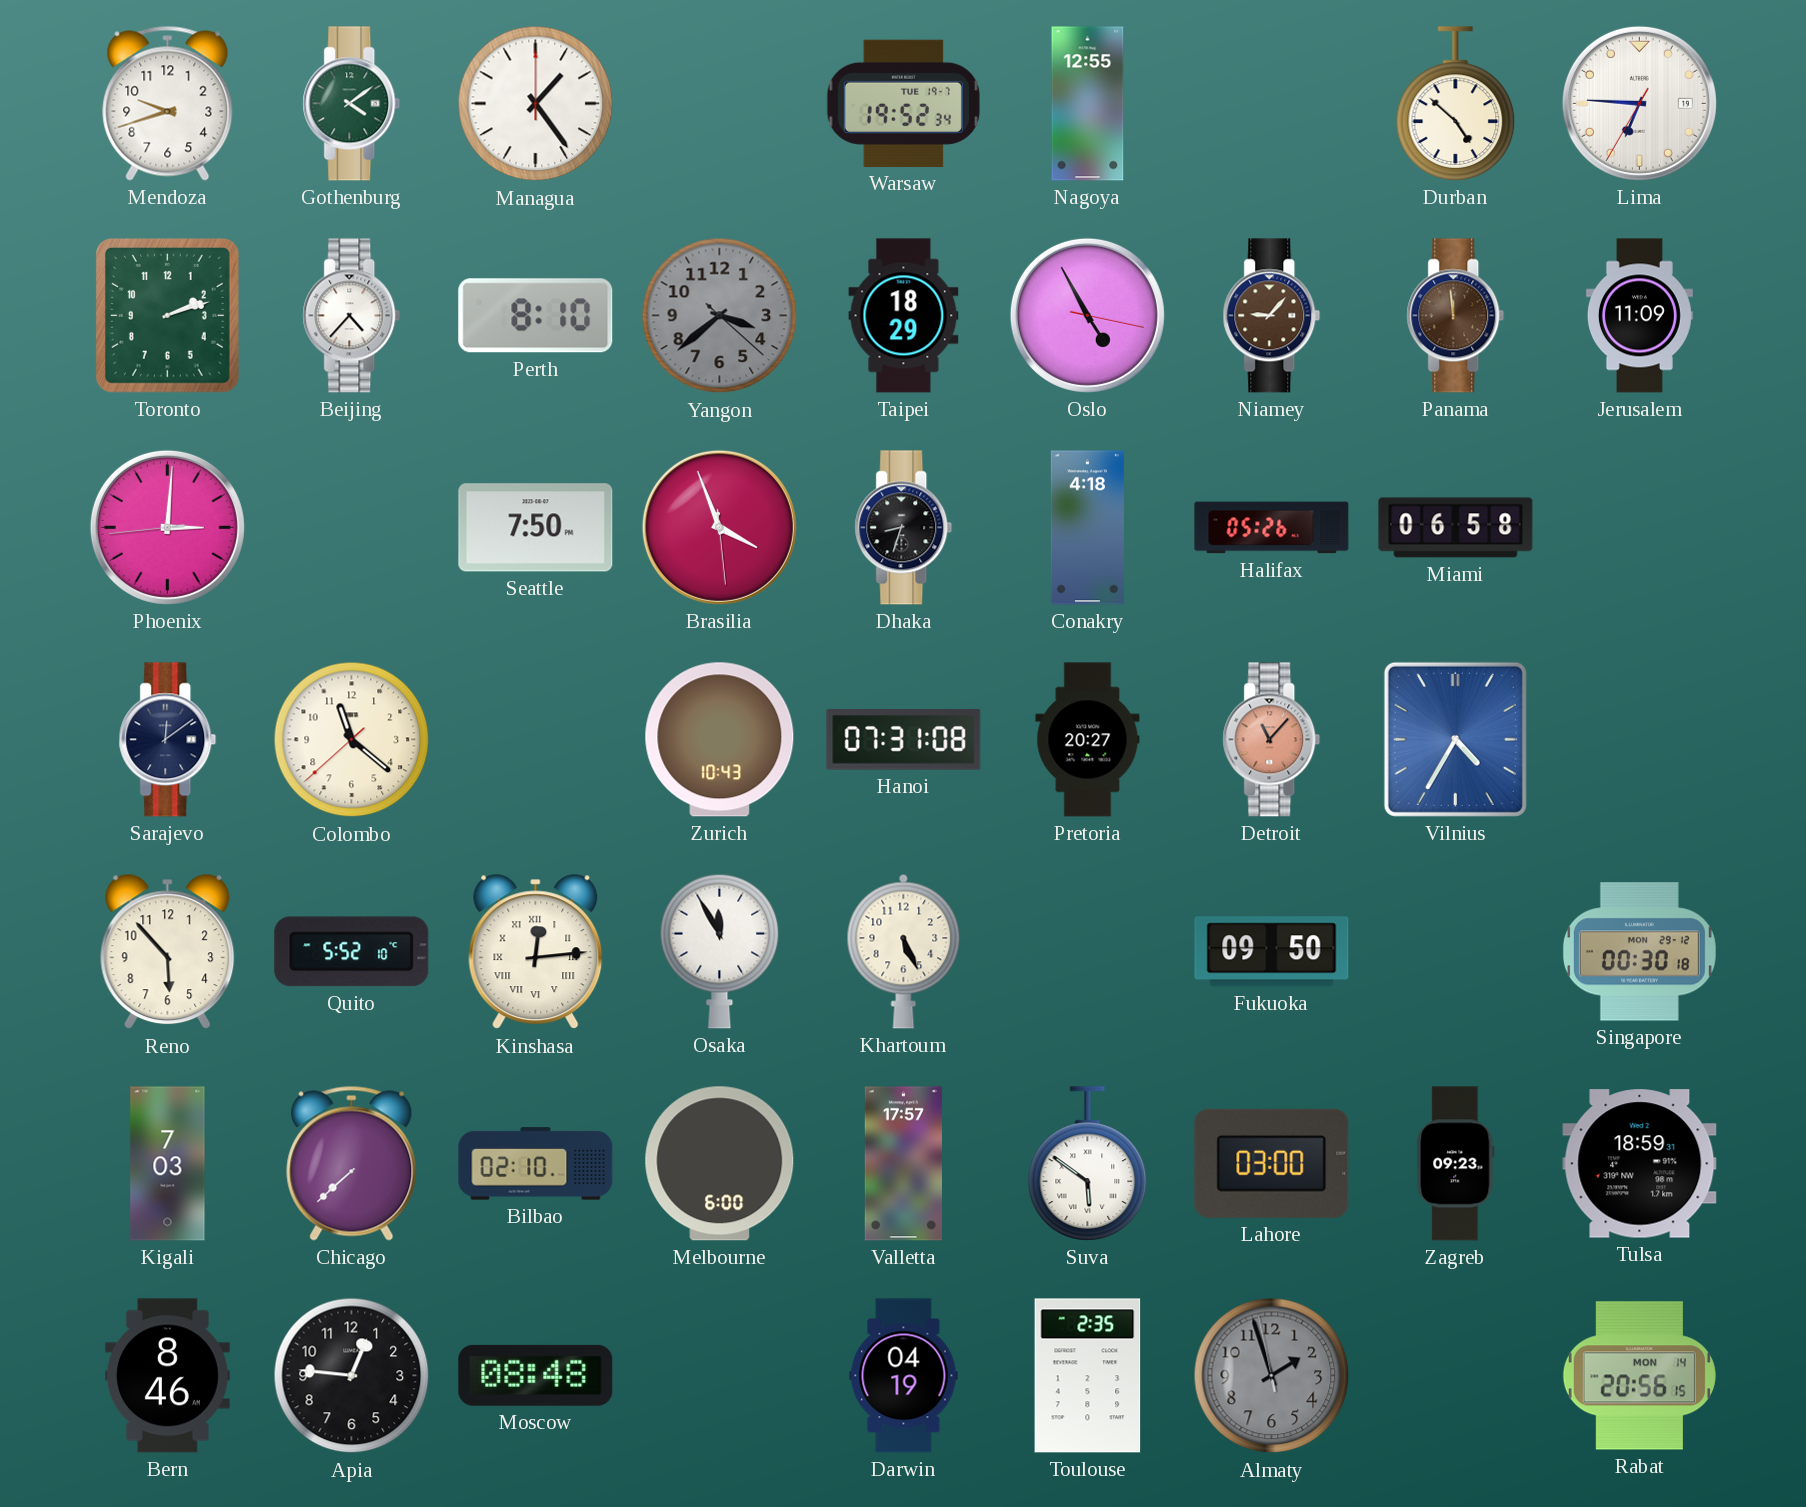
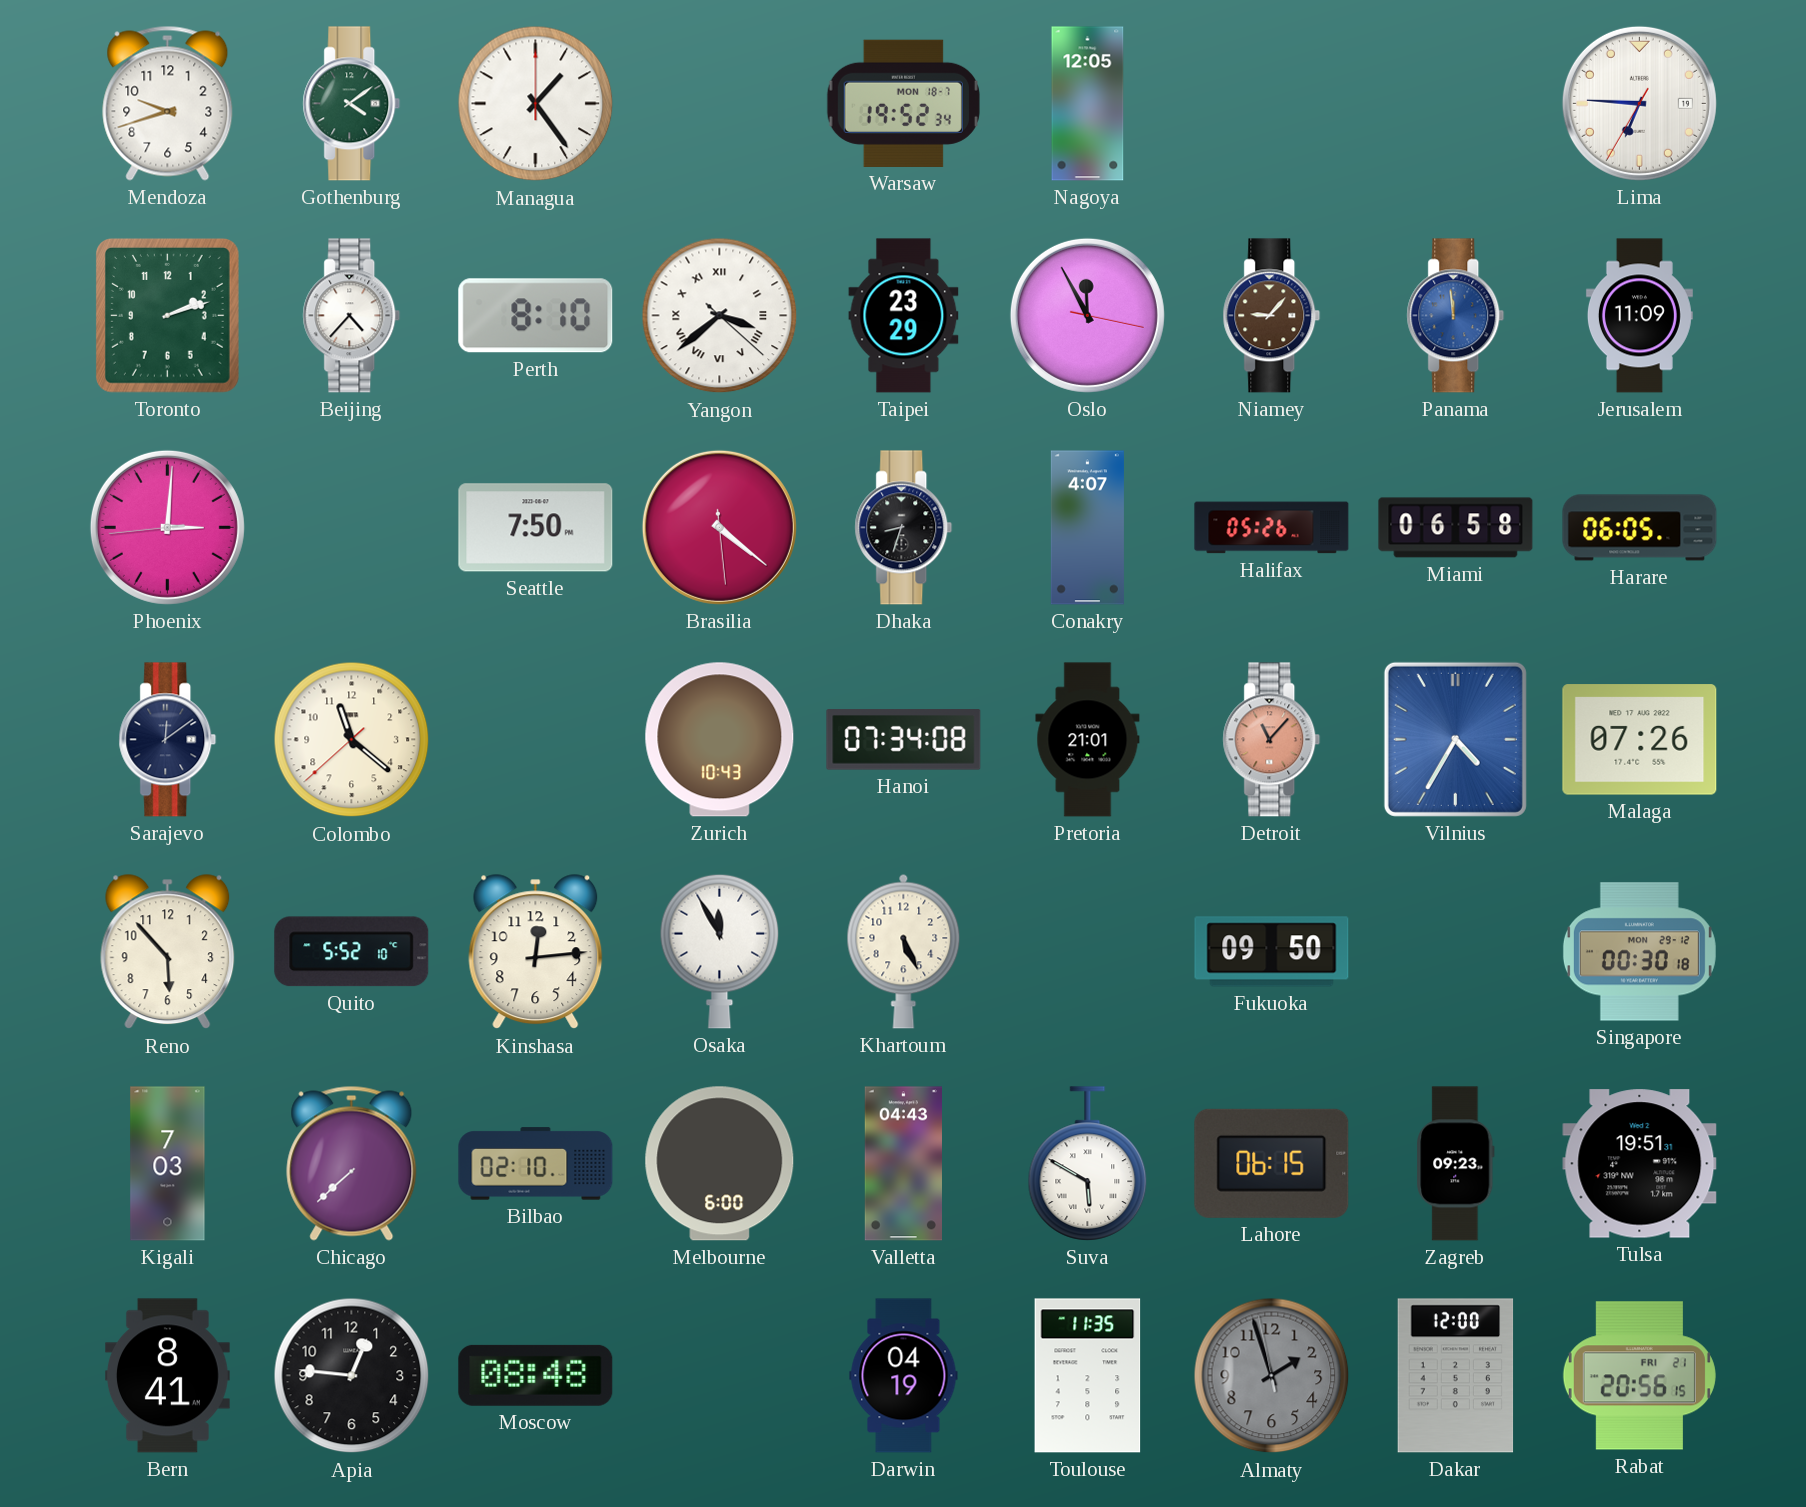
Warsaw date: TUE 19-7 -> MON 18-7 (903, 103)
Nagoya: 12:55 -> 12:05 (1088, 104)
Durban: 4:52 -> none (1456, 104)
Yangon dial: grey -> white (720, 316)
Yangon numerals: Arabic -> Roman (720, 316)
Taipei: 18:29 -> 23:29 (904, 316)
Oslo: 4:55 -> 11:55 (1087, 315)
Panama dial: brown -> blue (1456, 316)
Brasilia: 3:56 -> 4:21 (719, 527)
Conakry: 4:18 -> 4:07 (1087, 528)
Harare: none -> 06:05 (1640, 528)
Hanoi: 07:31 -> 07:34 (904, 740)
Pretoria: 20:27 -> 21:01 (1088, 740)
Malaga: none -> 07:26 (1640, 740)
Kinshasa numerals: Roman -> Arabic (536, 952)
Valletta: 17:57 -> 04:43 (903, 1164)
Suva: 5:51 -> 5:50 (1088, 1164)
Lahore: 03:00 -> 06:15 (1272, 1163)
Tulsa: 18:59 -> 19:51 (1640, 1164)
Bern: 8:46 -> 8:41 (168, 1376)
Toulouse: 2:35 -> 11:35 (1088, 1376)
Dakar: none -> 12:00 (1456, 1376)
Rabat date: MON 14 -> FRI 21 (1639, 1376)
